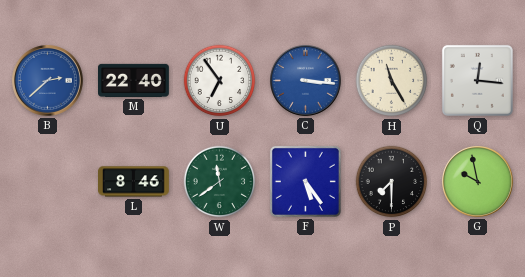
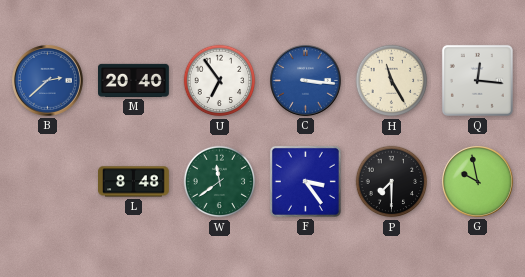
M: 22:40 -> 20:40 (134, 80)
L: 8:46 -> 8:48 (134, 182)
F: 5:24 -> 3:24 (305, 181)
